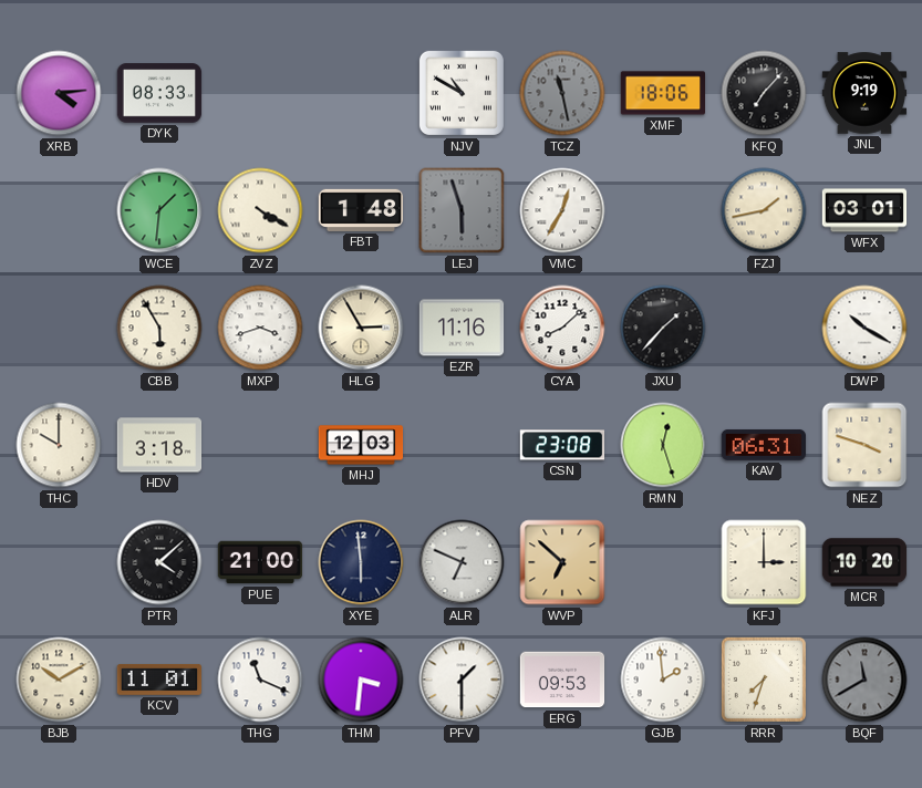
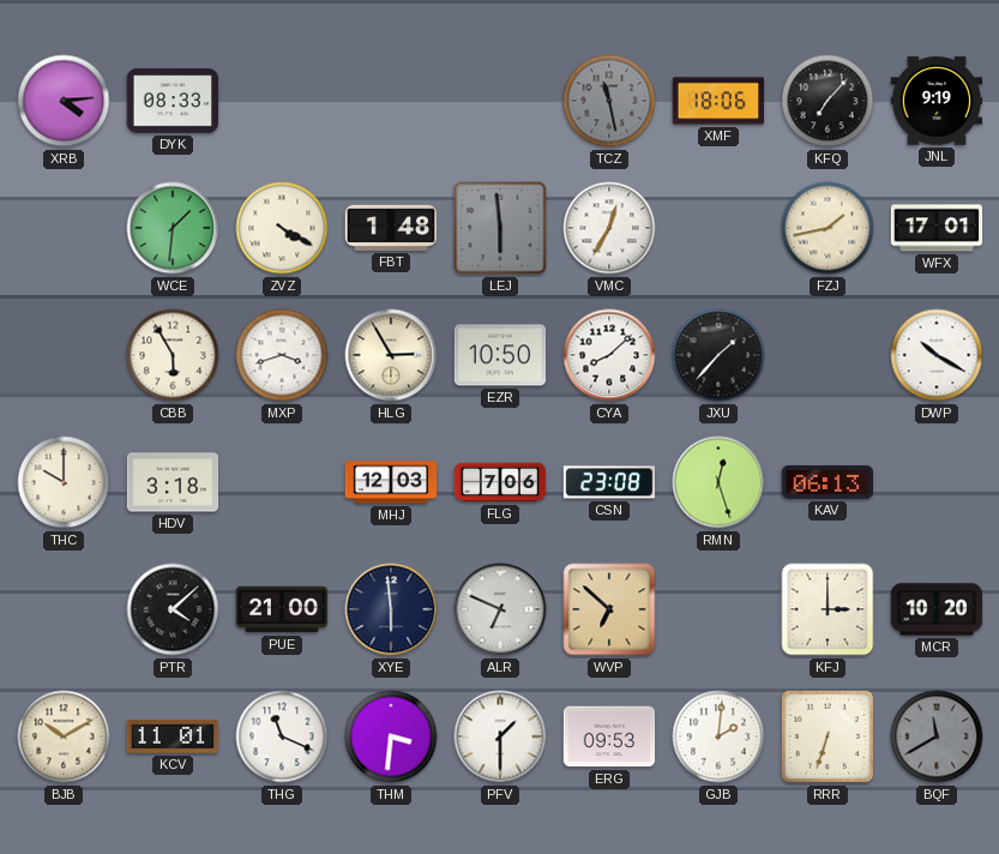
NJV: 10:50 -> none (462, 93)
LEJ: 5:57 -> 5:59 (500, 228)
WFX: 03:01 -> 17:01 (937, 228)
EZR: 11:16 -> 10:50 (500, 355)
FLG: none -> 7:06 (500, 482)
KAV: 06:31 -> 06:13 (826, 482)
NEZ: 3:48 -> none (864, 445)
GJB: 1:59 -> 2:01 (718, 736)
RRR: 7:33 -> 6:33 (828, 736)
